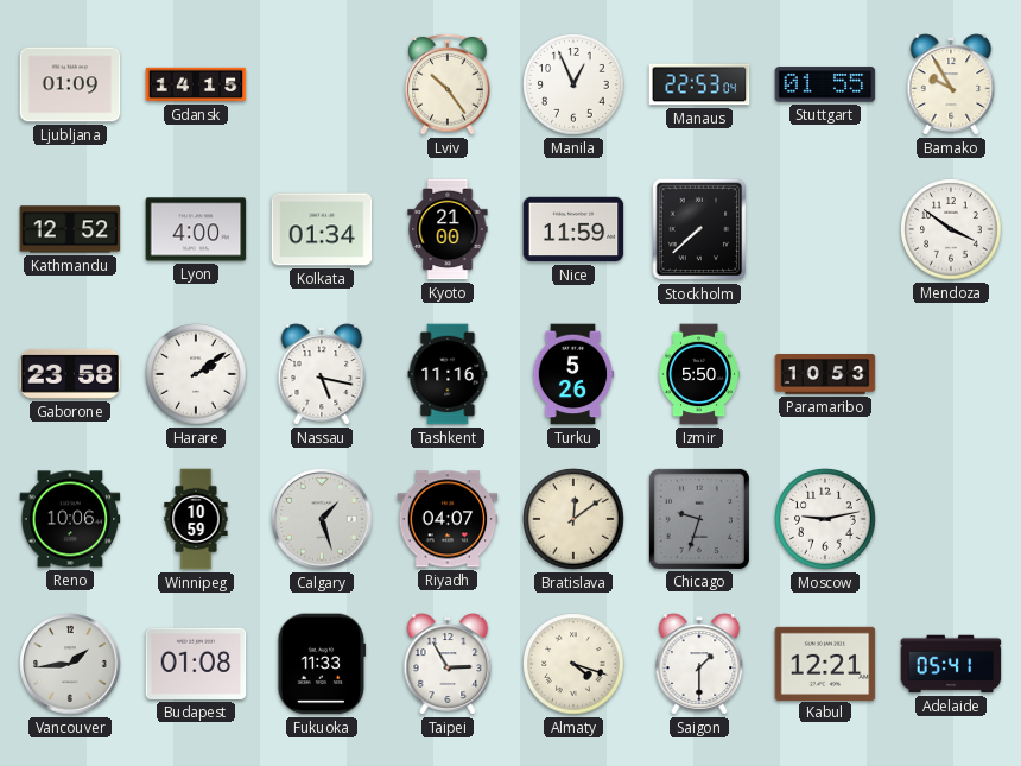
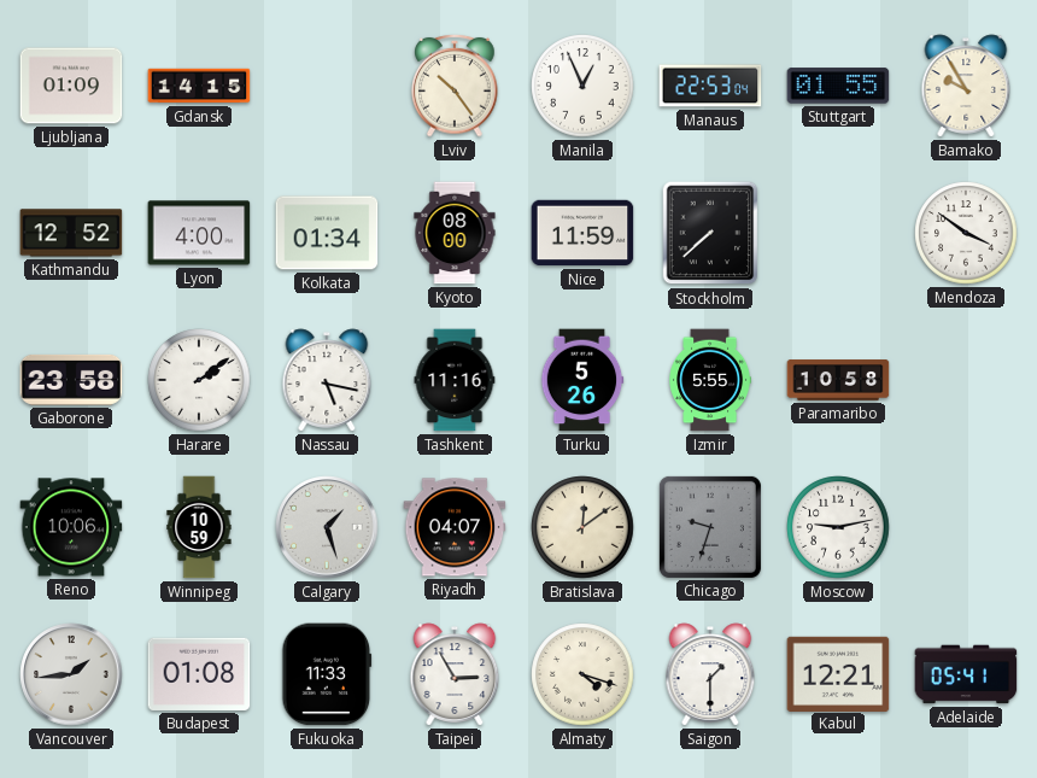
Kyoto: 21:00 -> 08:00 (455, 233)
Izmir: 5:50 -> 5:55 (709, 380)
Paramaribo: 10:53 -> 10:58 (838, 380)
